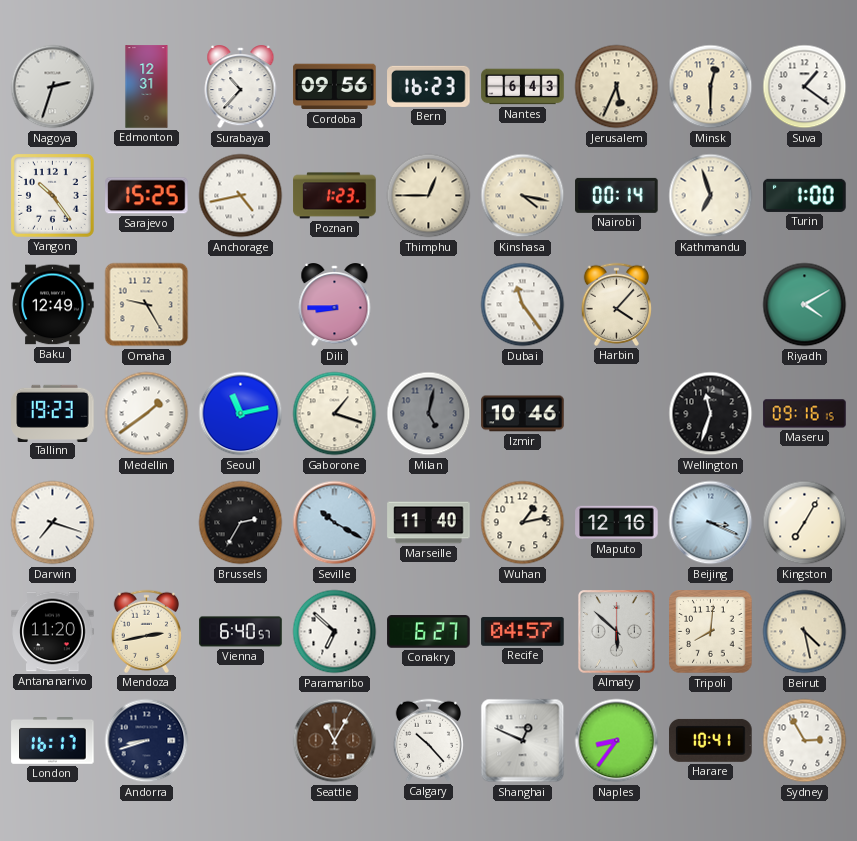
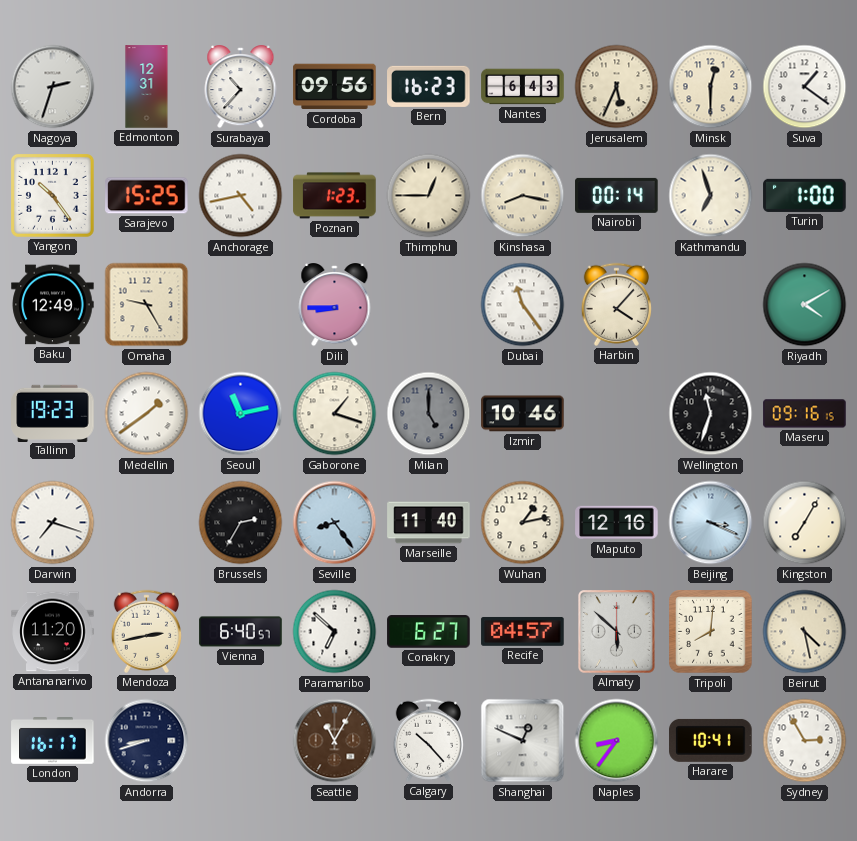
Kinshasa: 4:17 -> 8:17 (523, 196)
Milan: 5:02 -> 5:00 (429, 414)
Seville: 10:20 -> 8:24 (335, 523)
